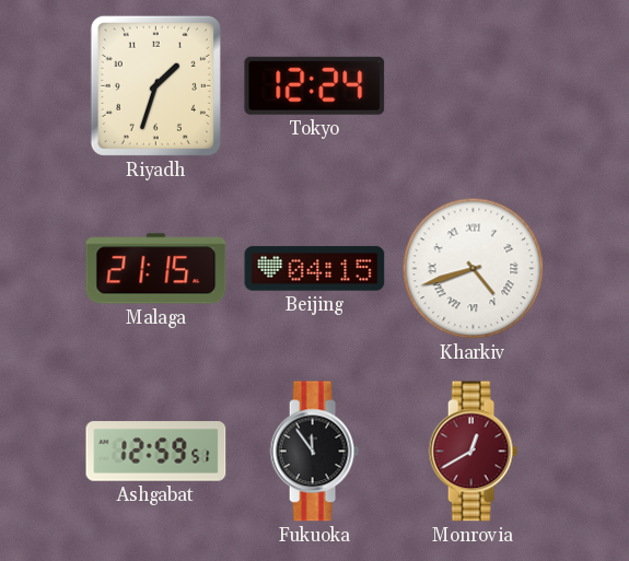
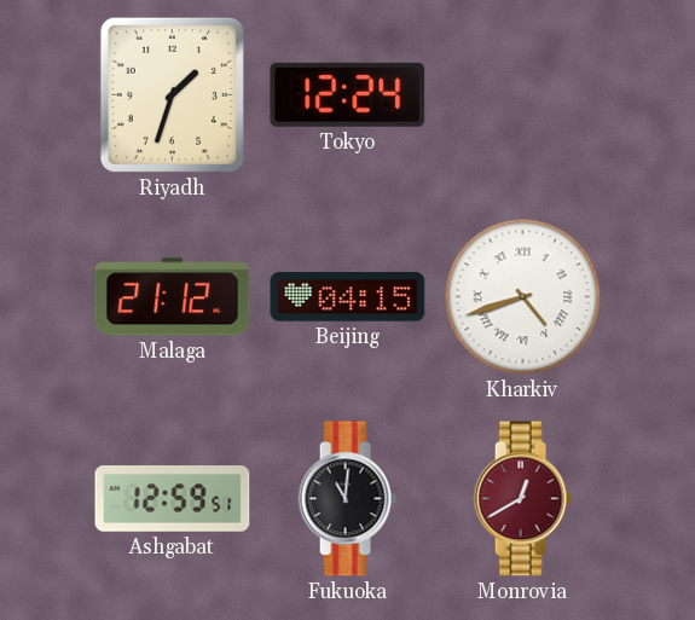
Malaga: 21:15 -> 21:12 (173, 297)
Fukuoka: 11:54 -> 11:01 (347, 499)
